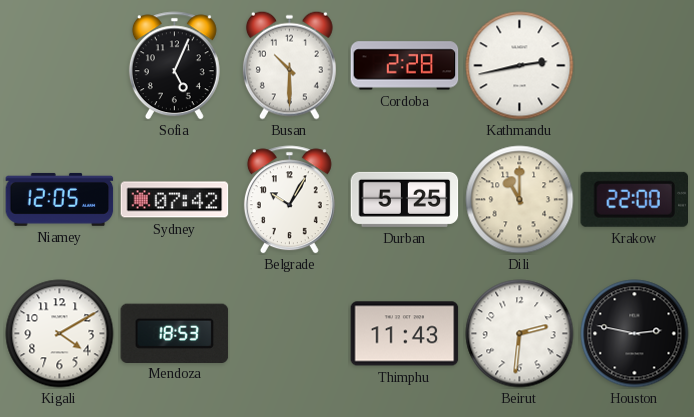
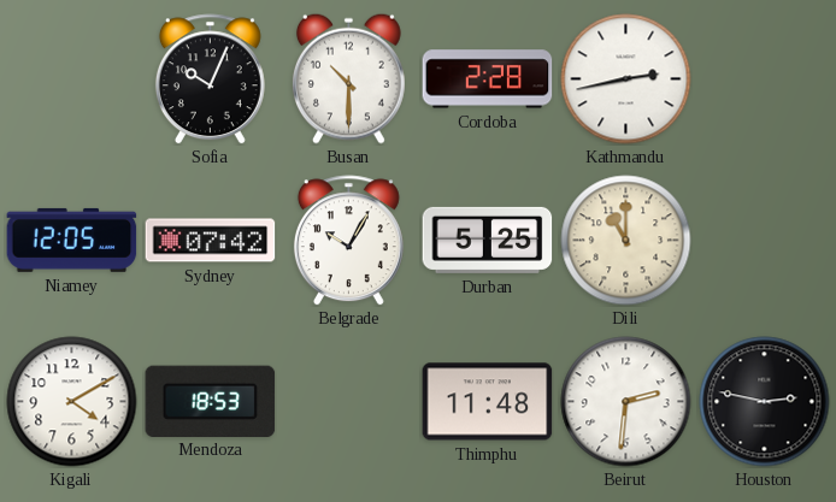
Sofia: 5:04 -> 10:04 (210, 79)
Krakow: 22:00 -> none (634, 199)
Thimphu: 11:43 -> 11:48 (488, 402)
